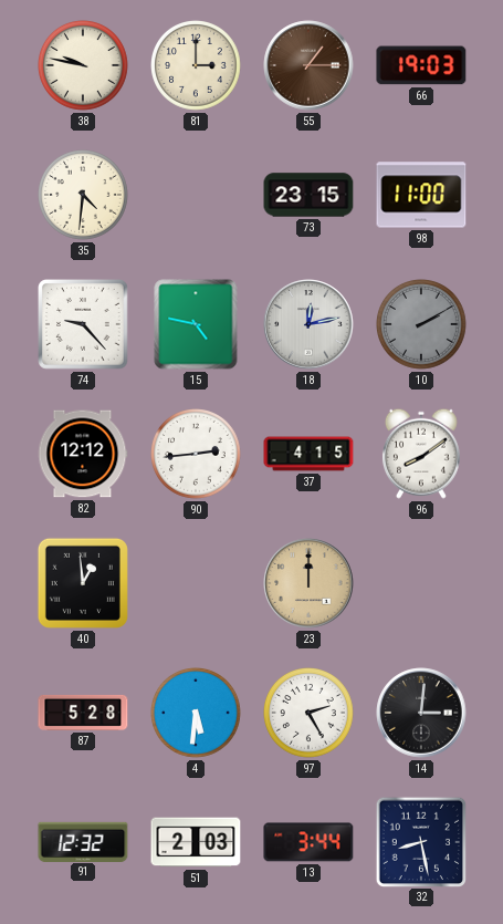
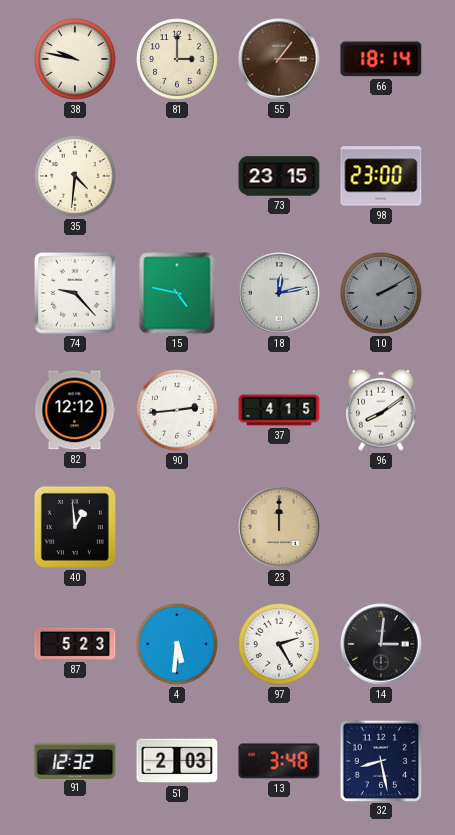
66: 19:03 -> 18:14 (381, 59)
98: 11:00 -> 23:00 (381, 176)
87: 5:28 -> 5:23 (75, 644)
13: 3:44 -> 3:48 (279, 761)
